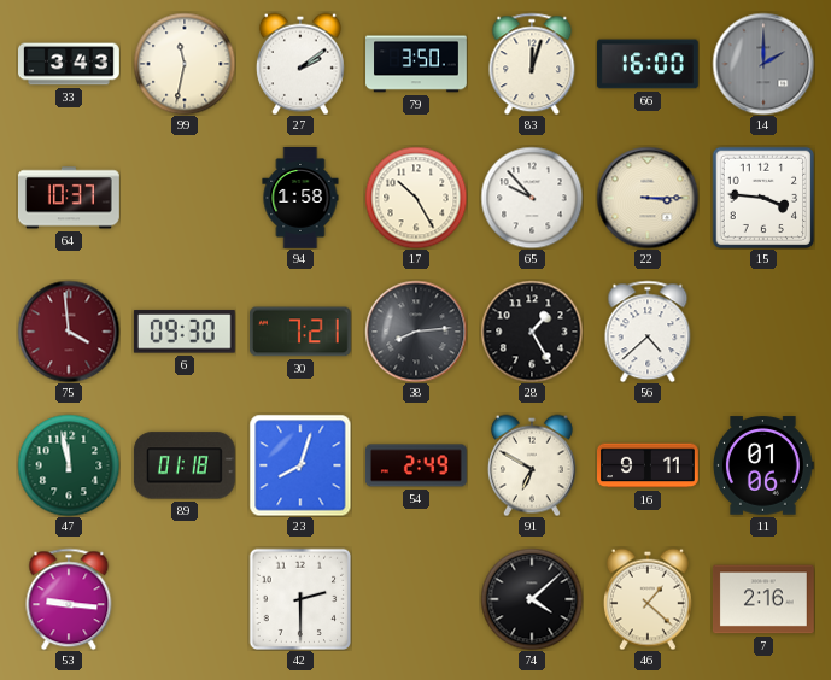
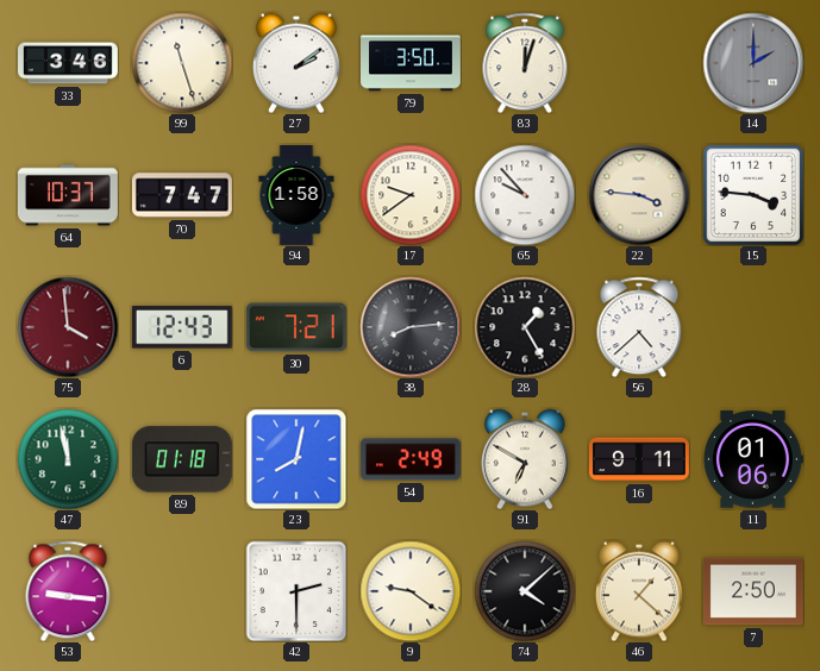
33: 3:43 -> 3:46 (69, 63)
99: 11:32 -> 11:27 (182, 63)
66: 16:00 -> none (648, 64)
70: none -> 7:47 (182, 195)
17: 10:25 -> 9:39 (411, 195)
22: 3:15 -> 3:46 (639, 195)
6: 09:30 -> 12:43 (182, 327)
23: 8:03 -> 8:02 (296, 459)
9: none -> 9:21 (411, 591)
7: 2:16 -> 2:50 (753, 591)
